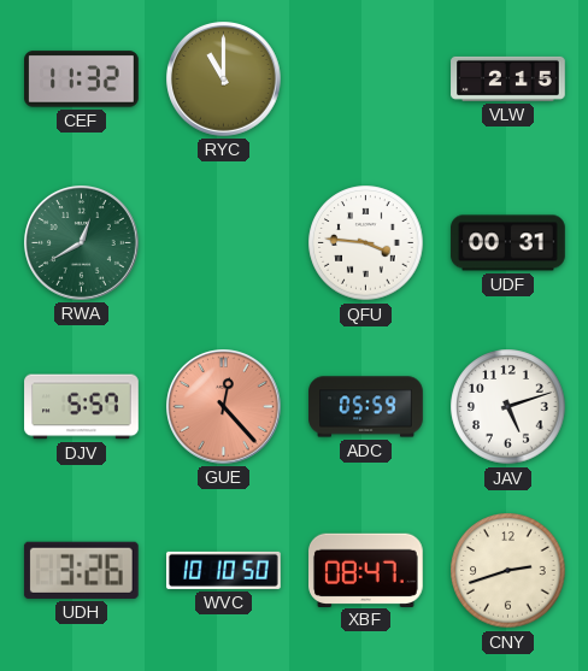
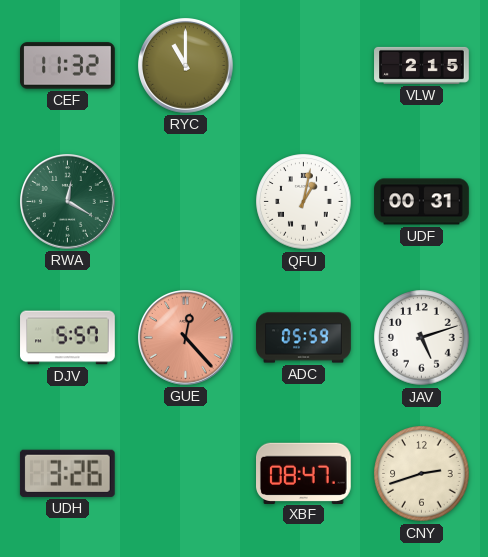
RWA: 12:40 -> 12:20 (68, 202)
QFU: 3:46 -> 1:02 (304, 202)
WVC: 10:10 -> none (224, 570)
